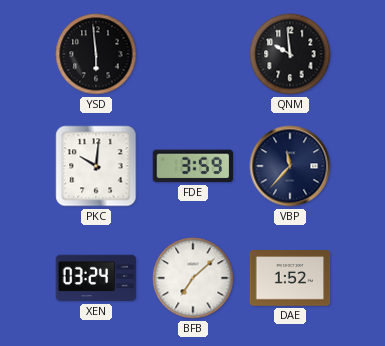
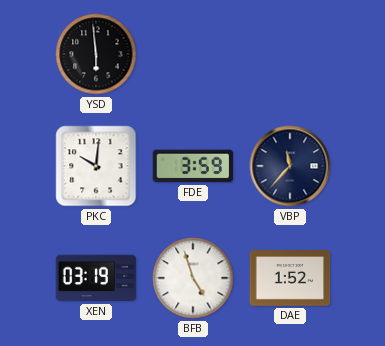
QNM: 9:59 -> none (290, 54)
XEN: 03:24 -> 03:19 (96, 278)
BFB: 7:08 -> 4:57 (193, 278)
